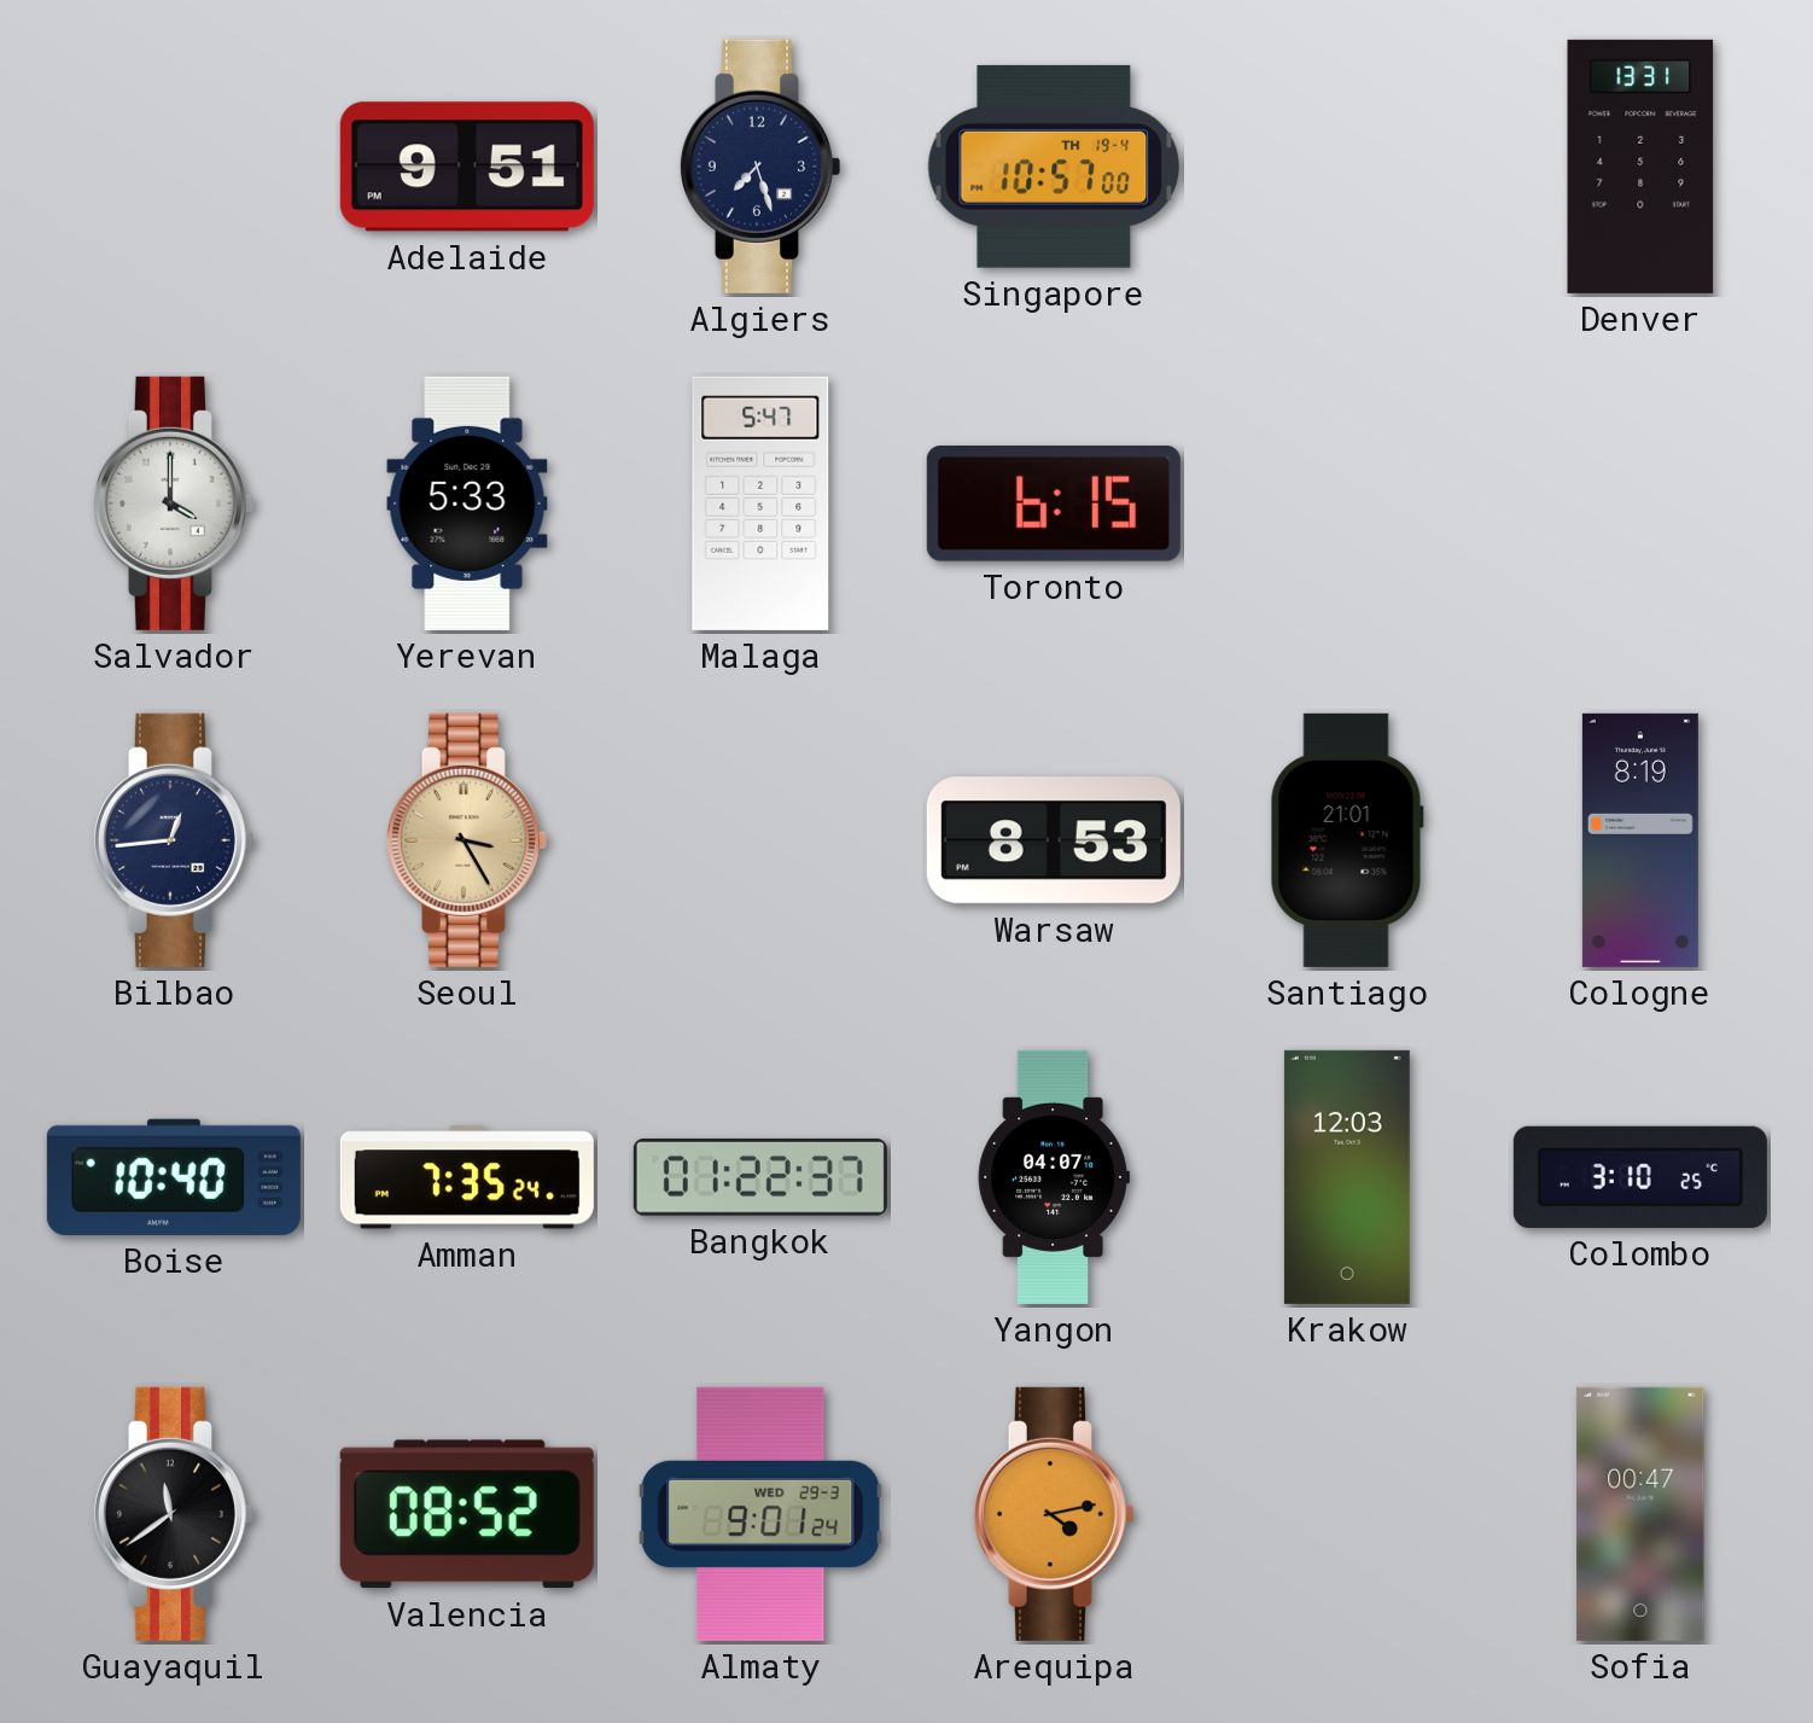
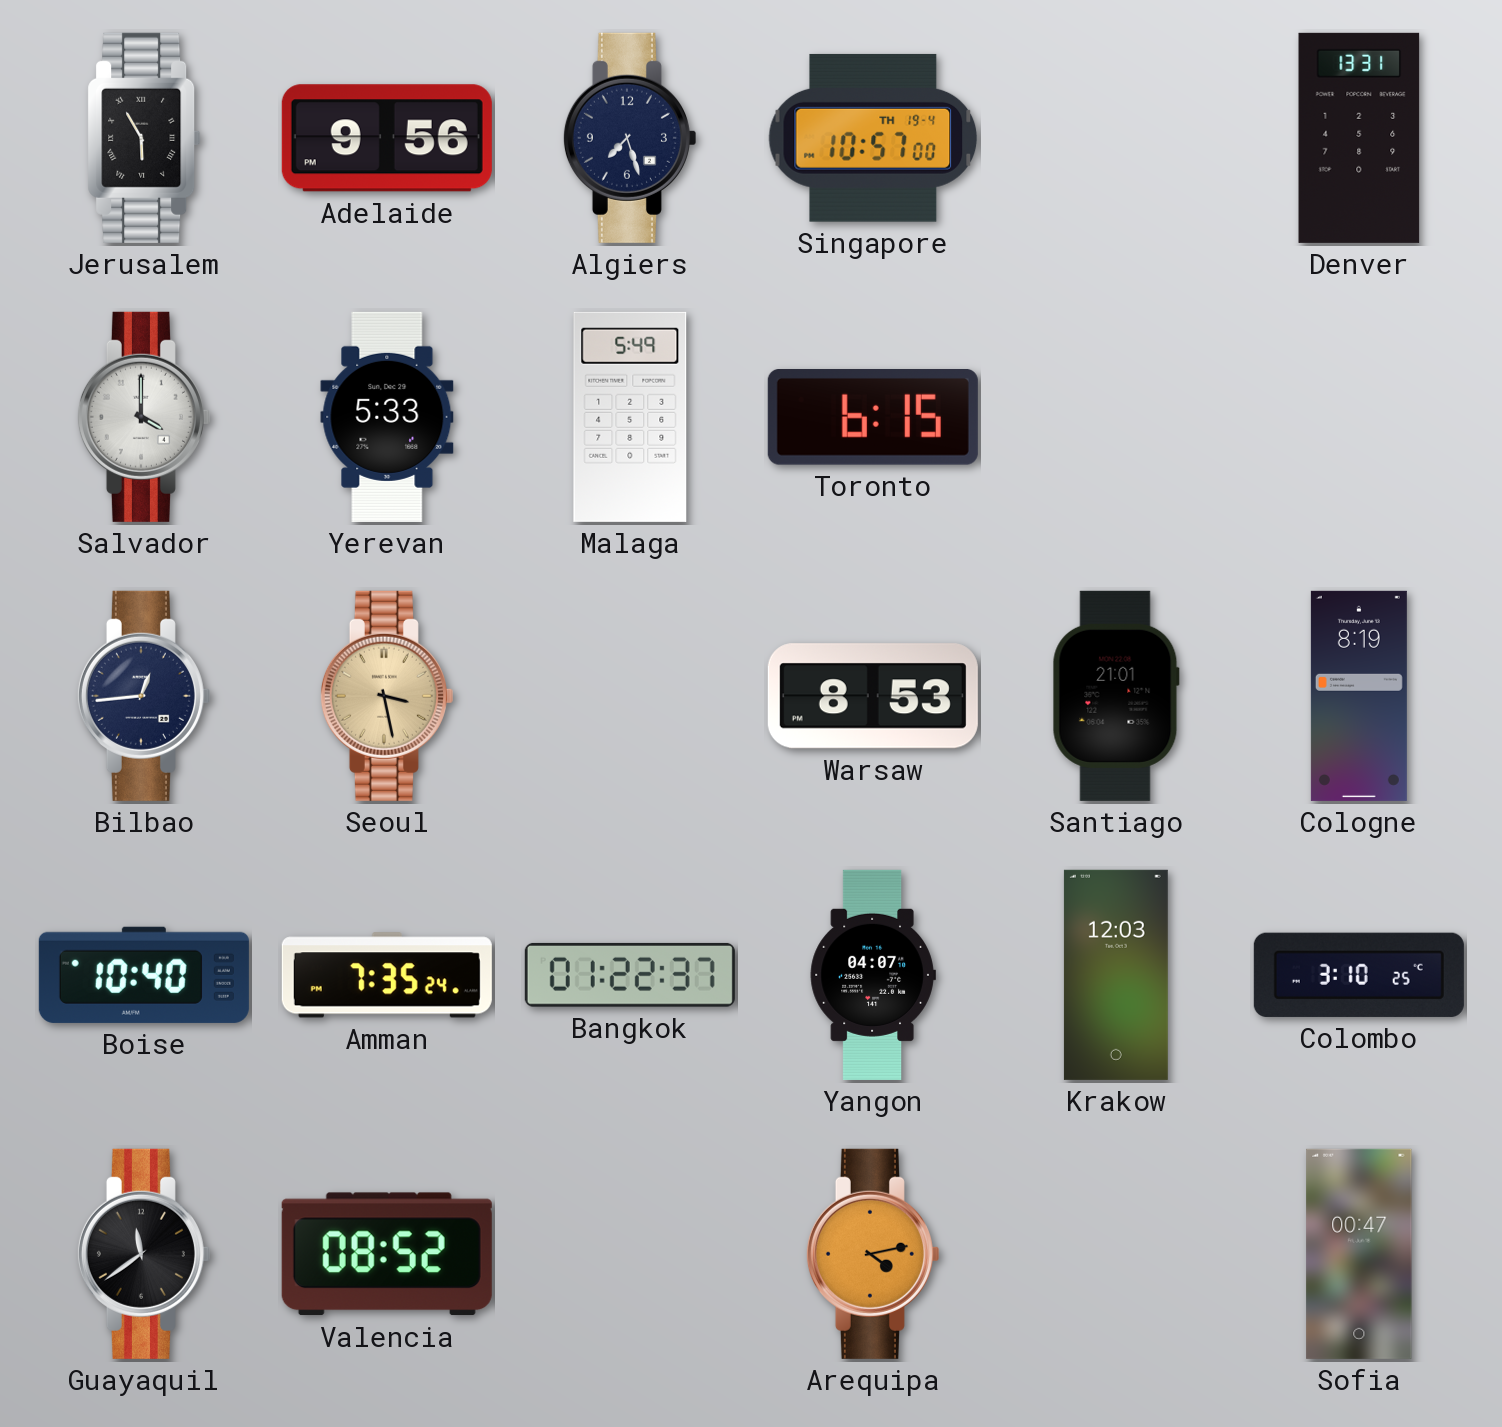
Jerusalem: none -> 5:55 (144, 138)
Adelaide: 9:51 -> 9:56 (387, 138)
Malaga: 5:47 -> 5:49 (630, 417)
Seoul: 3:25 -> 3:28 (386, 696)
Almaty: 9:01 -> none (760, 1514)
